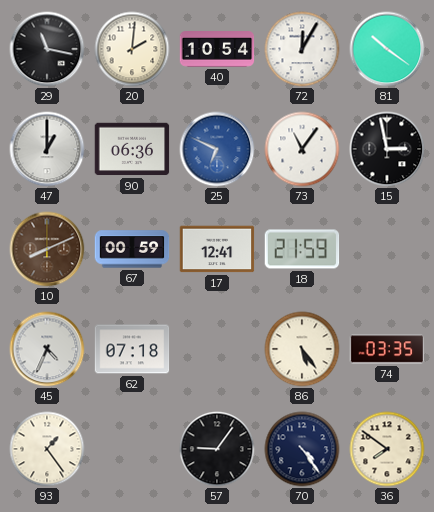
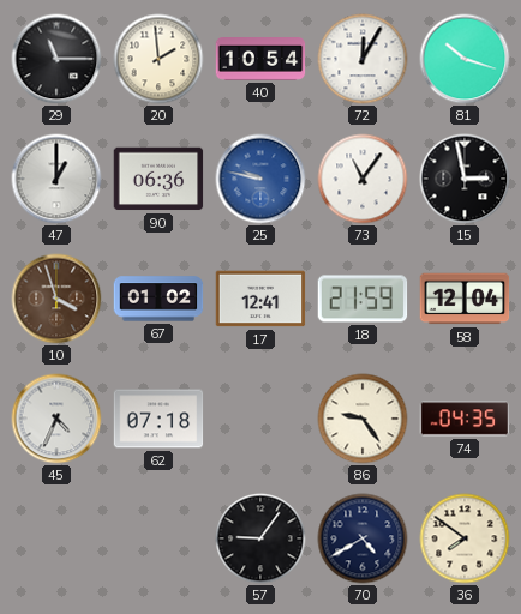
29: 11:17 -> 11:15 (56, 59)
20: 2:01 -> 1:59 (158, 59)
81: 10:21 -> 10:18 (465, 59)
25: 6:49 -> 9:47 (260, 179)
10: 8:11 -> 3:57 (56, 299)
67: 00:59 -> 01:02 (158, 299)
58: none -> 12:04 (465, 299)
86: 5:24 -> 9:24 (363, 419)
74: 03:35 -> 04:35 (465, 419)
93: 1:24 -> none (47, 449)
70: 4:24 -> 4:40 (363, 538)
